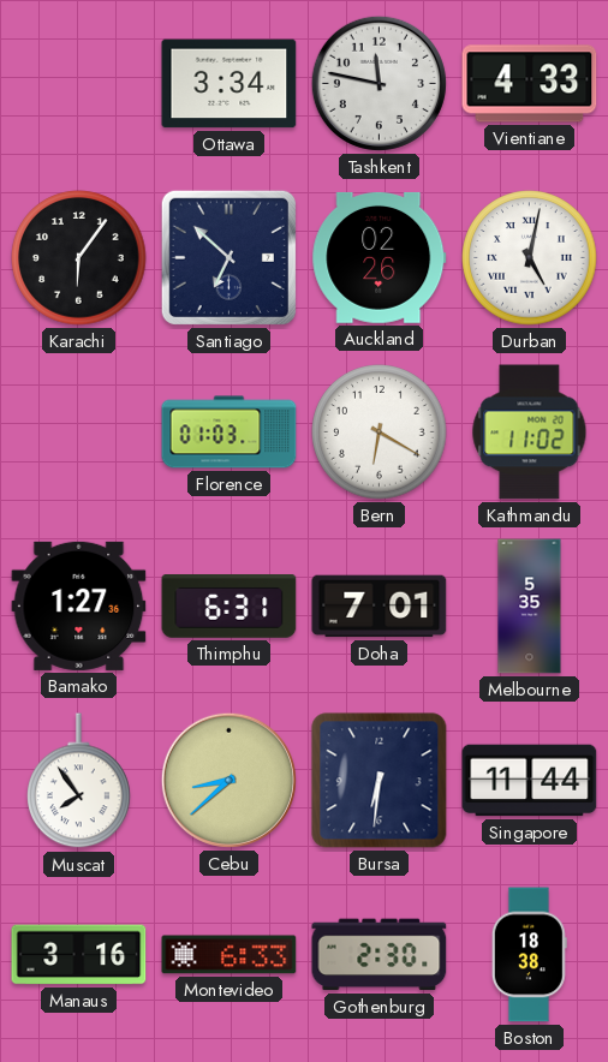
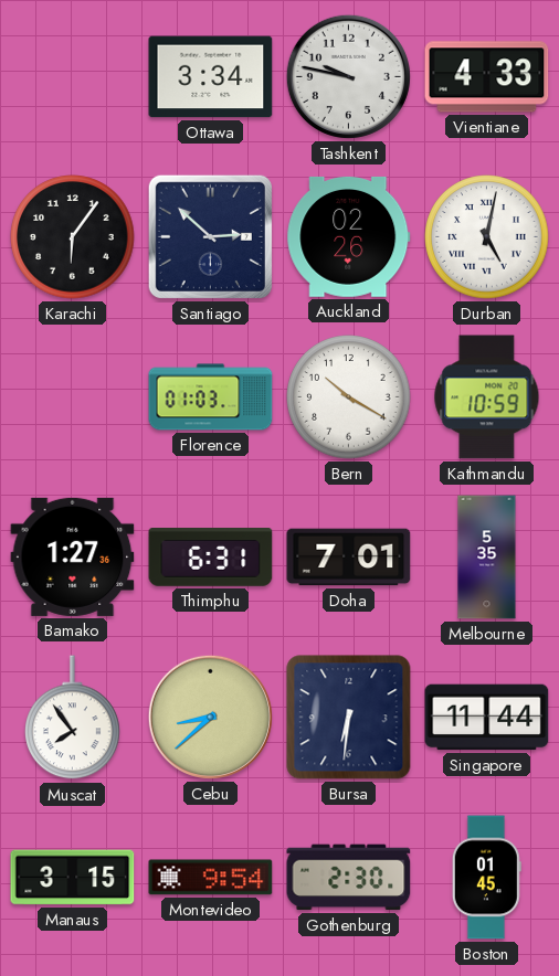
Tashkent: 11:47 -> 9:47 (348, 76)
Santiago: 6:52 -> 2:52 (210, 236)
Bern: 6:20 -> 10:20 (349, 397)
Kathmandu: 11:02 -> 10:59 (487, 397)
Manaus: 3:16 -> 3:15 (73, 878)
Montevideo: 6:33 -> 9:54 (211, 878)
Boston: 18:38 -> 01:45 (486, 878)
